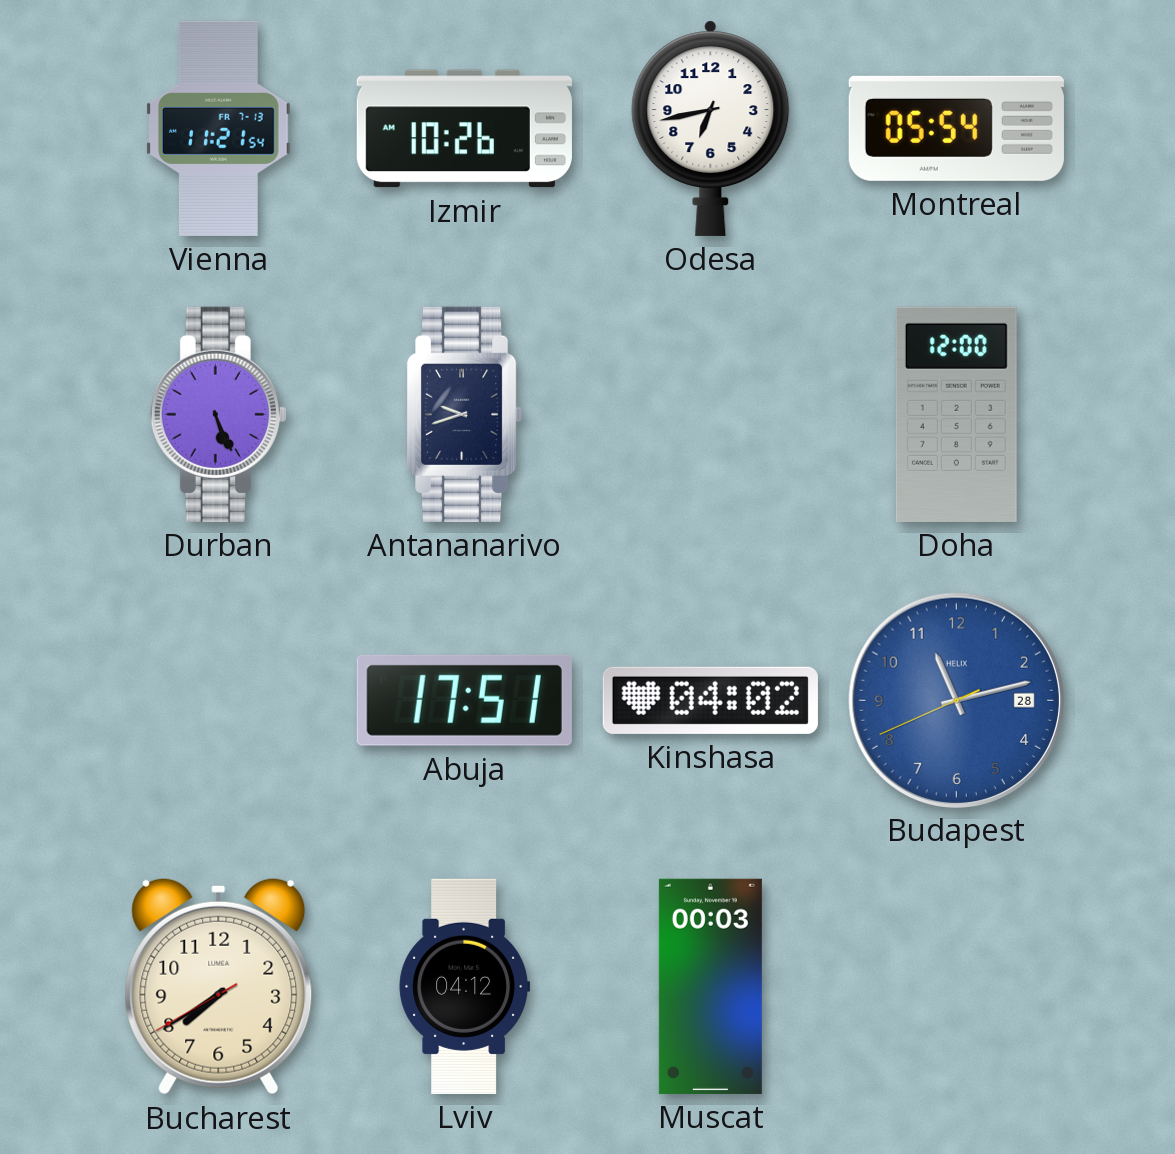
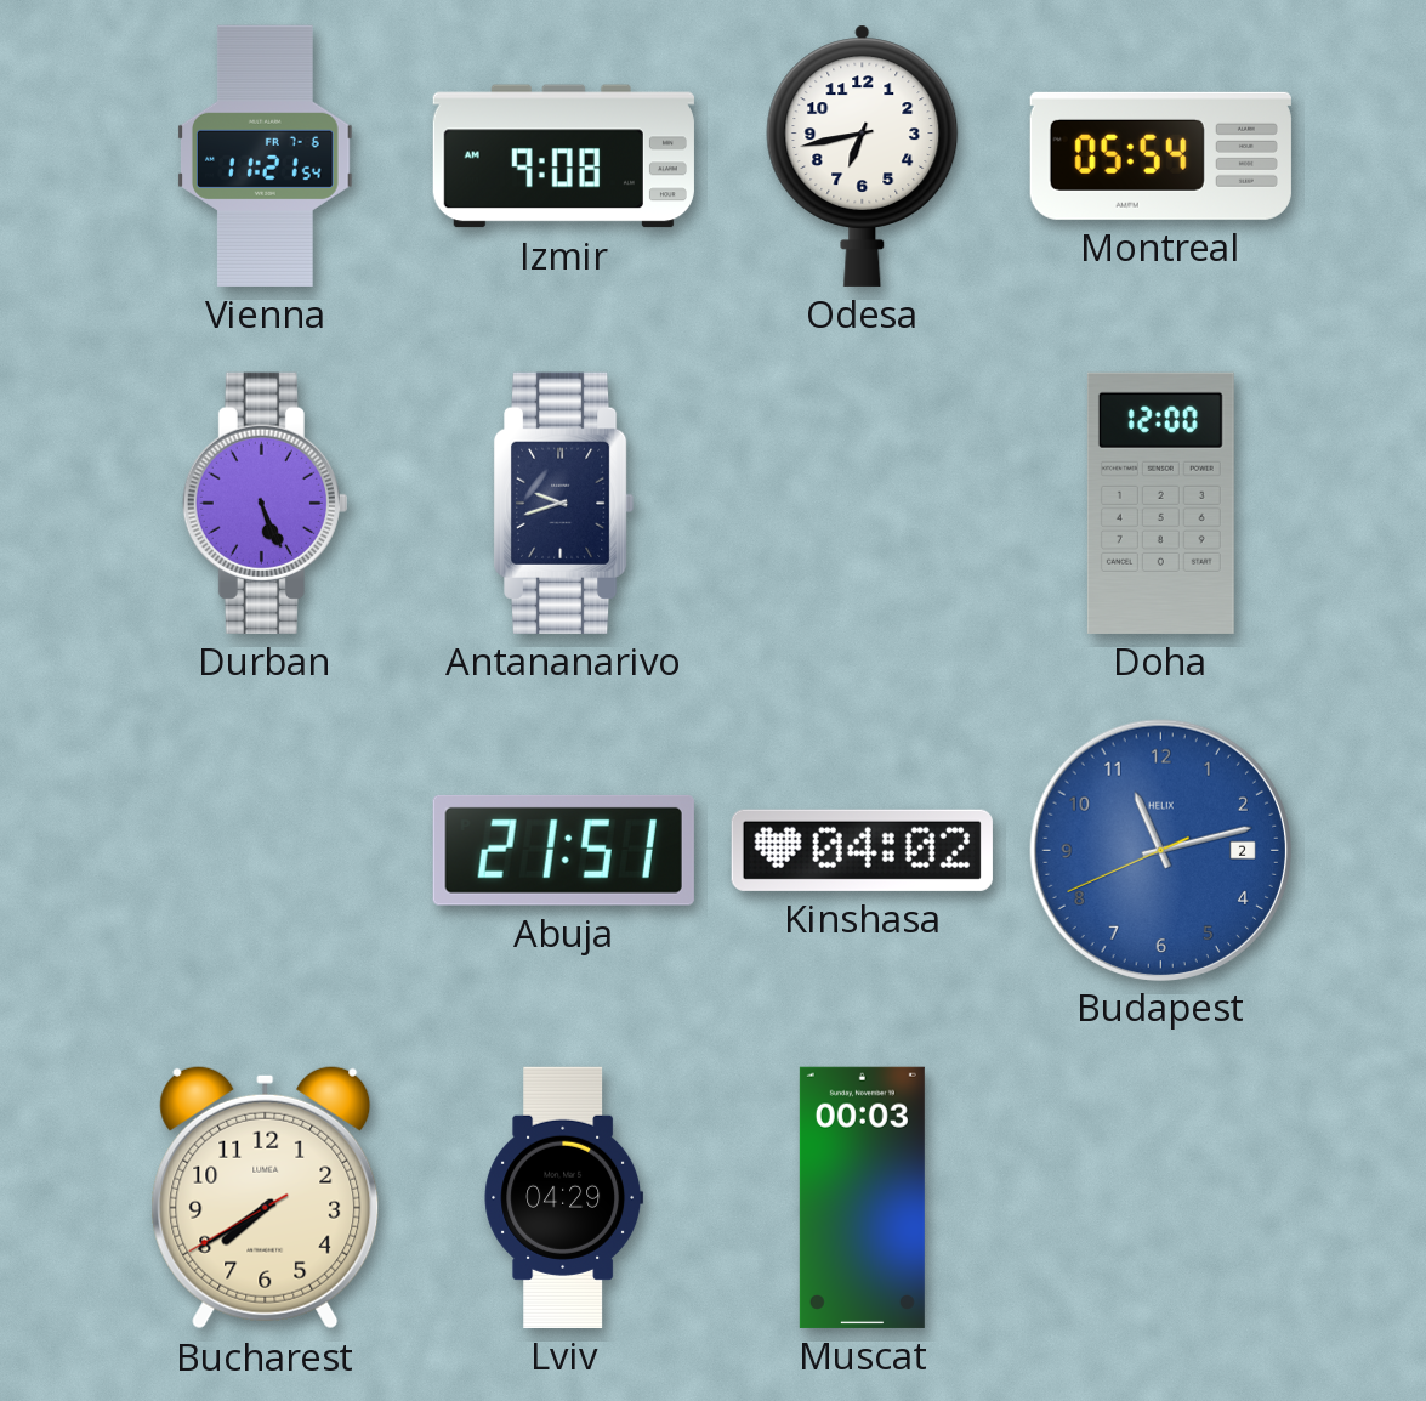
Vienna date: FR 7-13 -> FR 7-6 (265, 155)
Izmir: 10:26 -> 9:08 (563, 157)
Abuja: 17:51 -> 21:51 (563, 850)
Budapest date: 28 -> 2 (1160, 850)
Lviv: 04:12 -> 04:29 (564, 1197)
